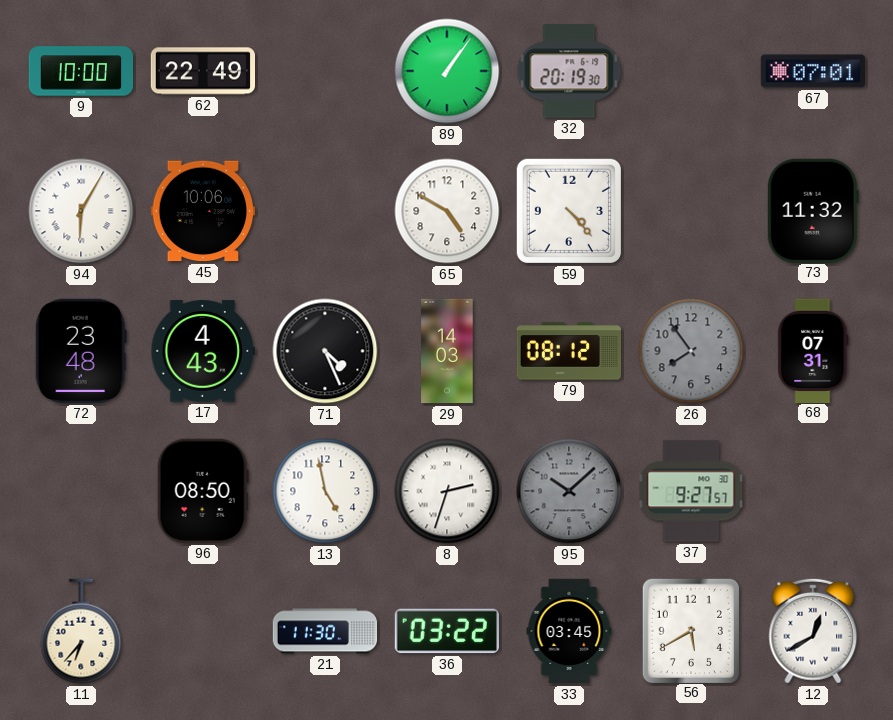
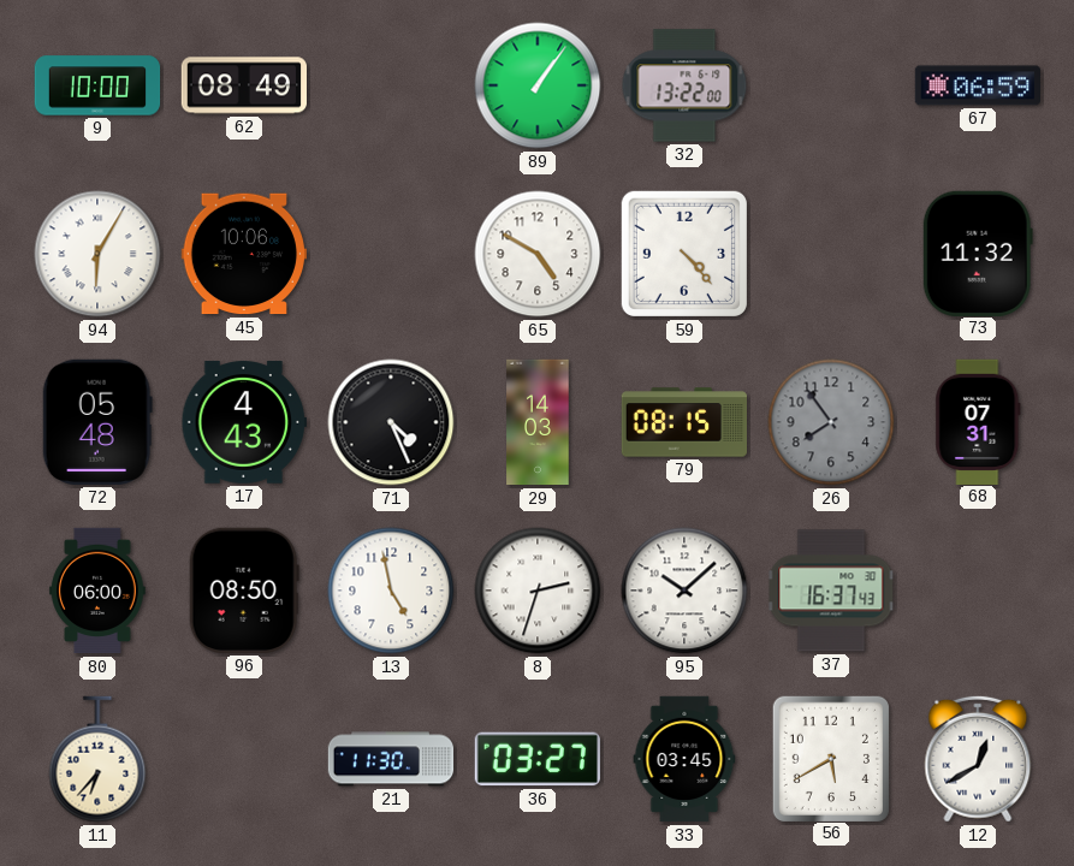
62: 22:49 -> 08:49 (244, 85)
32: 20:19 -> 13:22 (684, 85)
67: 07:01 -> 06:59 (977, 85)
72: 23:48 -> 05:48 (97, 422)
79: 08:12 -> 08:15 (683, 422)
80: none -> 06:00 (99, 591)
95 dial: grey -> white (684, 591)
37: 9:27 -> 16:37 (831, 591)
36: 03:22 -> 03:27 (538, 759)
